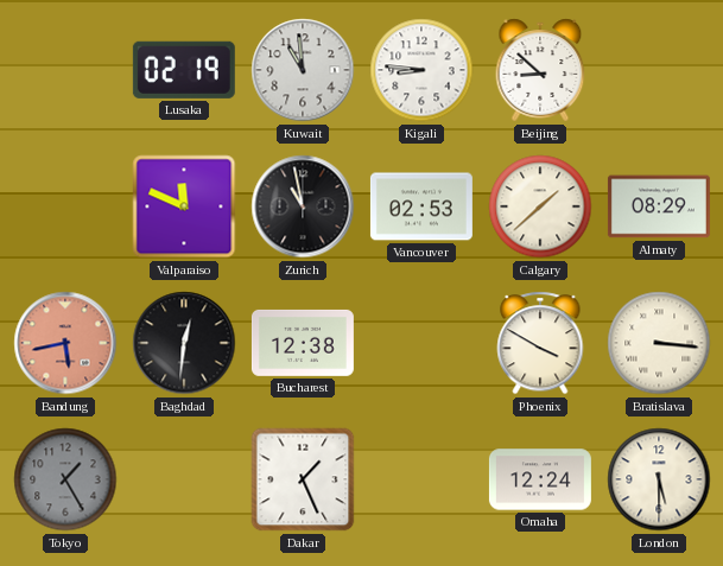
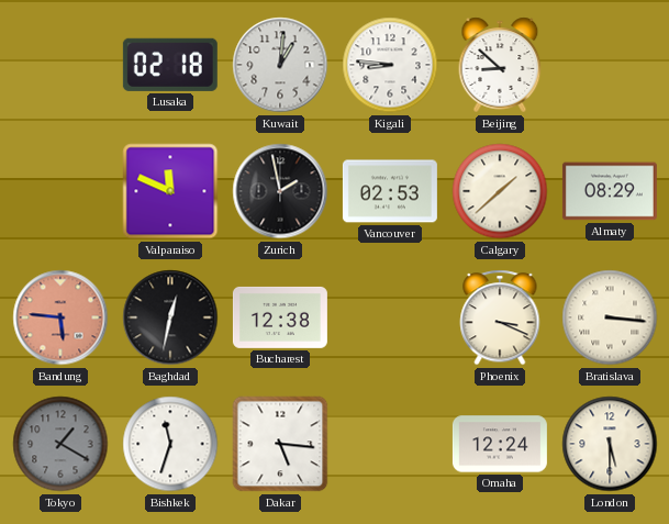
Lusaka: 02:19 -> 02:18 (170, 65)
Kuwait: 10:59 -> 1:01 (280, 65)
Zurich: 10:58 -> 1:58 (280, 191)
Bandung: 5:43 -> 5:46 (60, 317)
Baghdad: 12:31 -> 12:32 (170, 317)
Phoenix: 3:50 -> 3:19 (500, 317)
Tokyo: 1:25 -> 1:20 (60, 444)
Bishkek: none -> 11:33 (170, 444)
Dakar: 1:26 -> 5:16 (280, 444)
